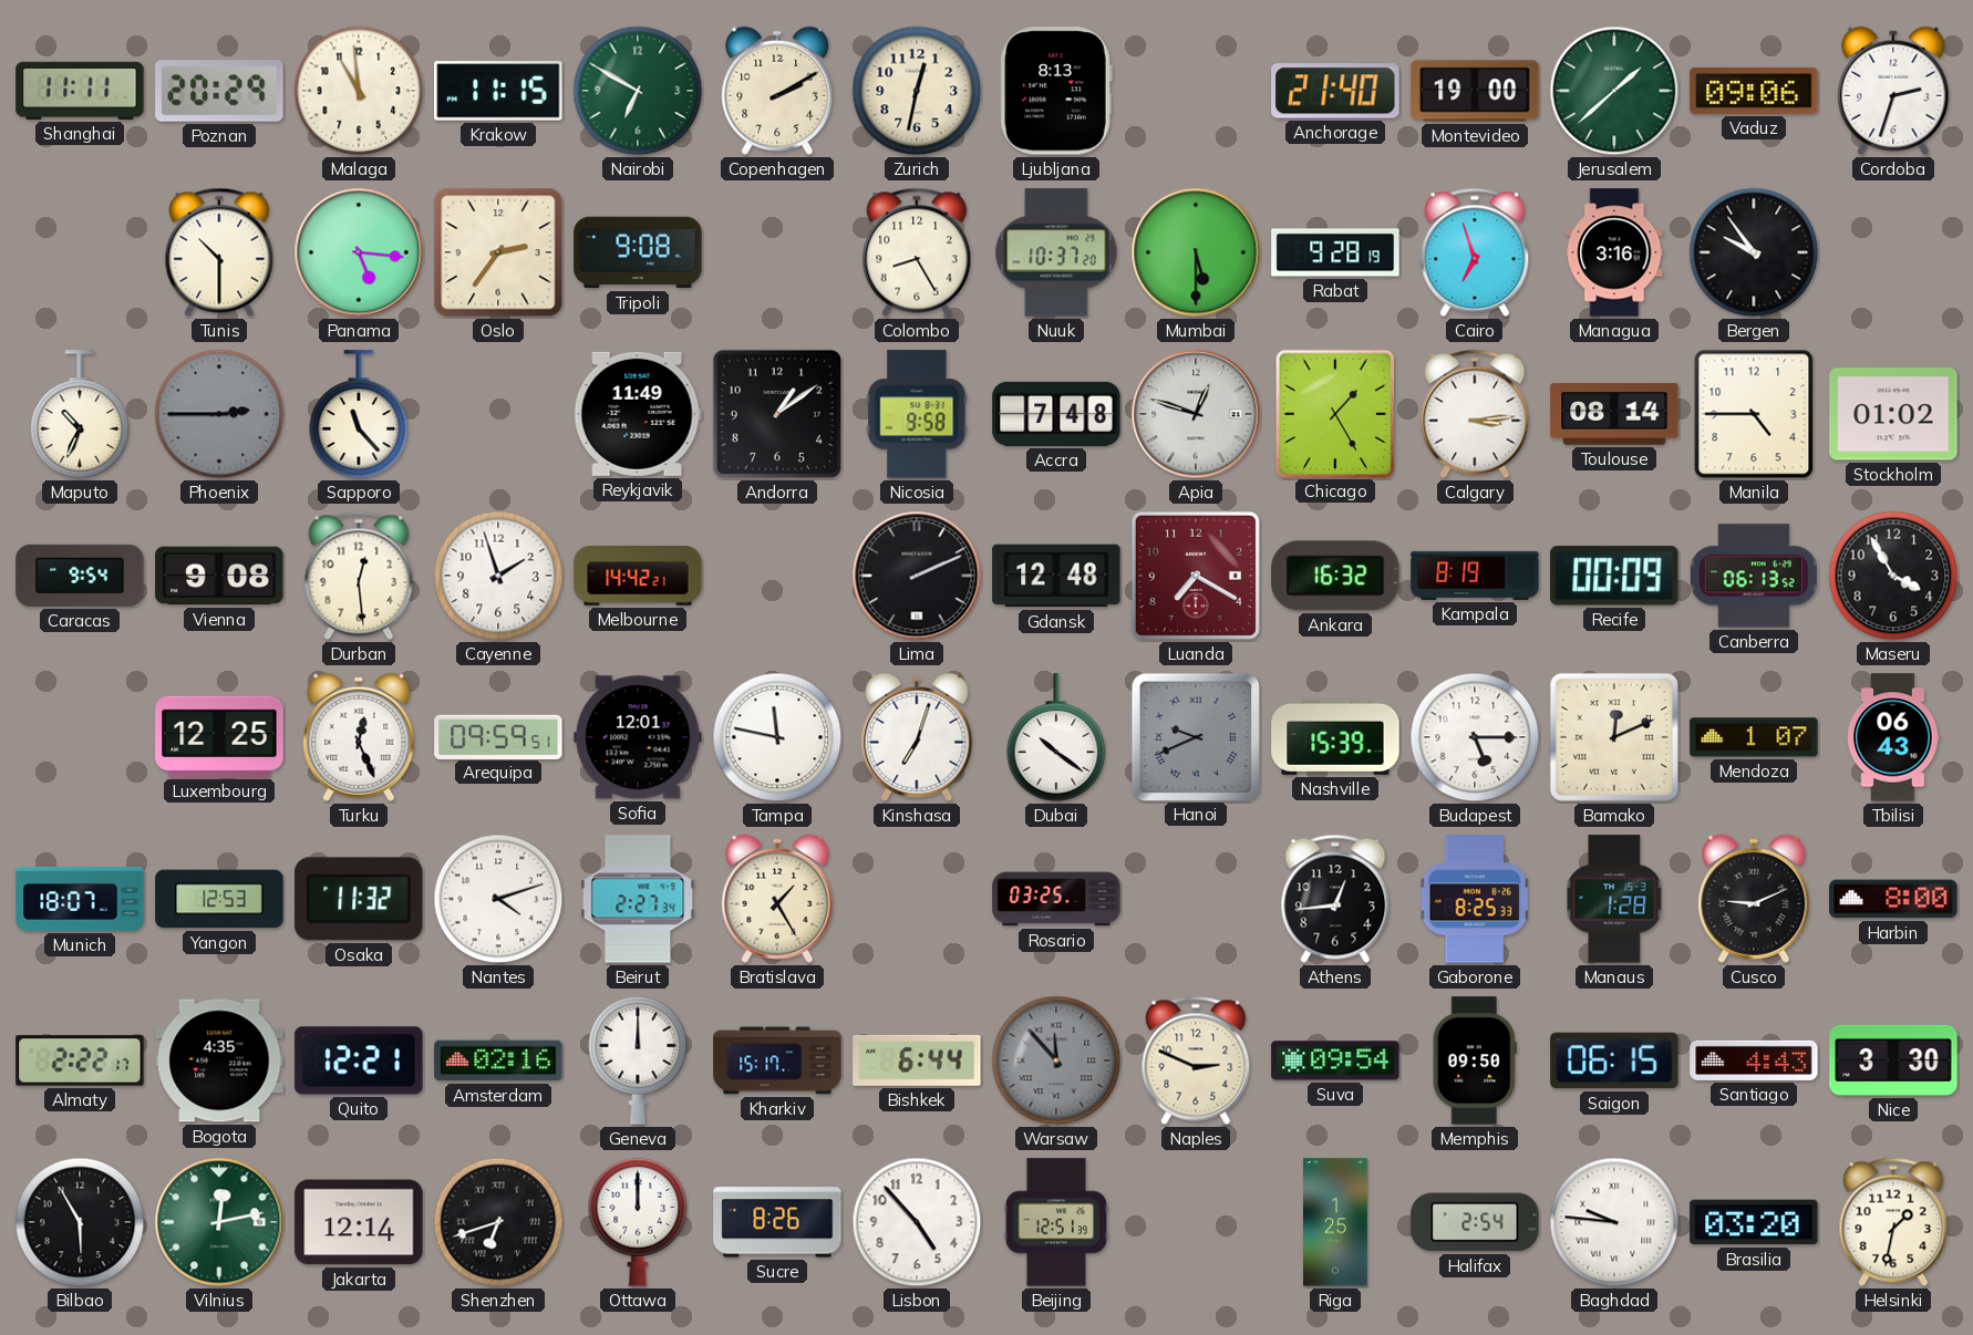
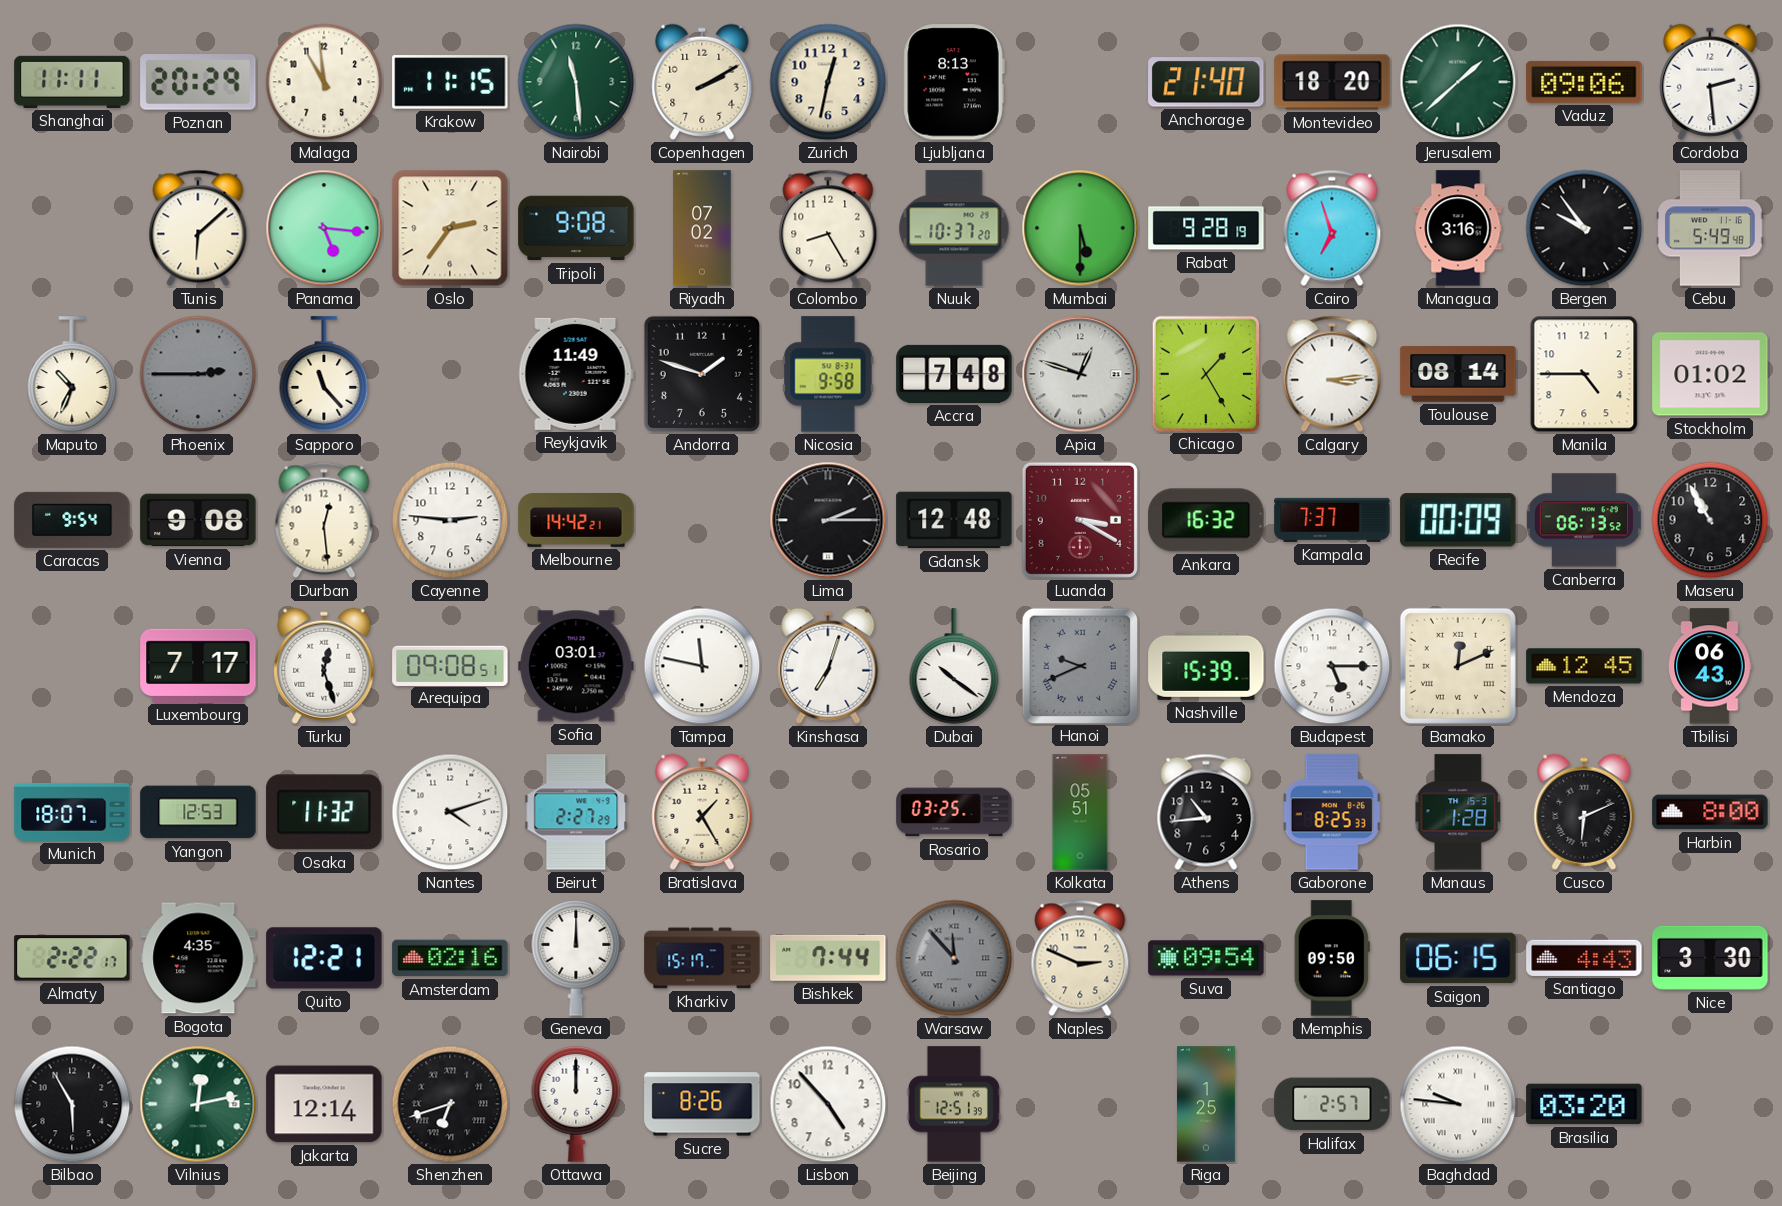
Nairobi: 6:50 -> 11:29 (576, 82)
Montevideo: 19:00 -> 18:20 (1332, 82)
Cordoba: 2:33 -> 2:29 (1710, 82)
Tunis: 10:30 -> 6:08 (198, 228)
Riyadh: none -> 07:02 (702, 228)
Cebu: none -> 5:49 (1710, 228)
Andorra: 1:09 -> 1:48 (702, 374)
Cayenne: 1:57 -> 2:46 (450, 520)
Lima: 2:11 -> 2:15 (828, 520)
Luanda: 7:20 -> 3:20 (1080, 520)
Kampala: 8:19 -> 7:37 (1332, 520)
Maseru: 3:55 -> 10:55 (1710, 520)
Luxembourg: 12:25 -> 7:17 (198, 665)
Turku: 12:26 -> 12:27 (324, 666)
Arequipa: 09:59 -> 09:08 (450, 665)
Sofia: 12:01 -> 03:01 (576, 666)
Mendoza: 1:07 -> 12:45 (1584, 666)
Beirut: 2:27:34 -> 2:27:29 (576, 812)
Kolkata: none -> 05:51 (1080, 812)
Athens: 12:44 -> 10:44 (1206, 812)
Cusco: 9:11 -> 6:11 (1584, 812)
Bishkek: 6:44 -> 7:44 (828, 958)
Halifax: 2:54 -> 2:57 (1332, 1104)
Helsinki: 1:32 -> none (1893, 1222)
